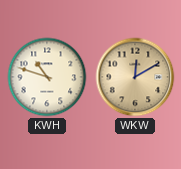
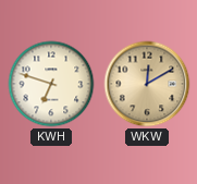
KWH: 10:48 -> 6:48 (51, 84)
